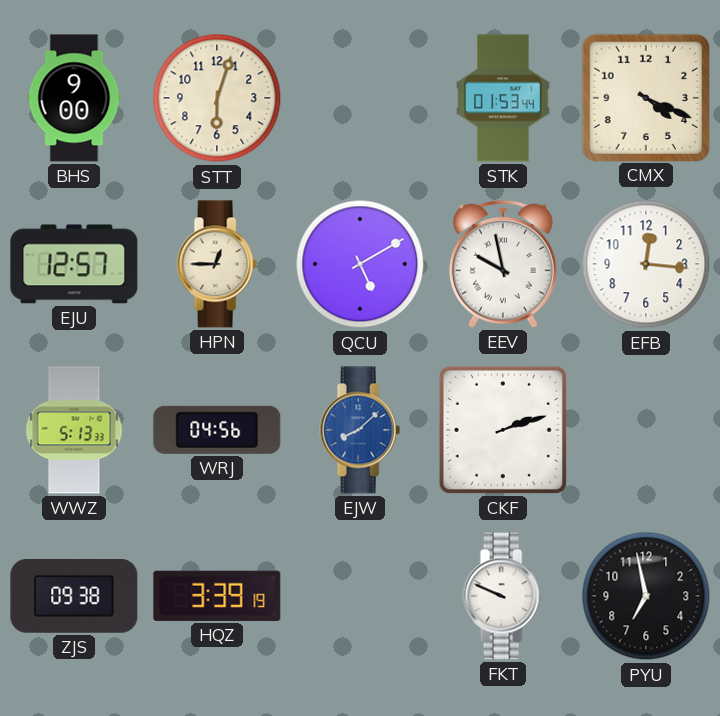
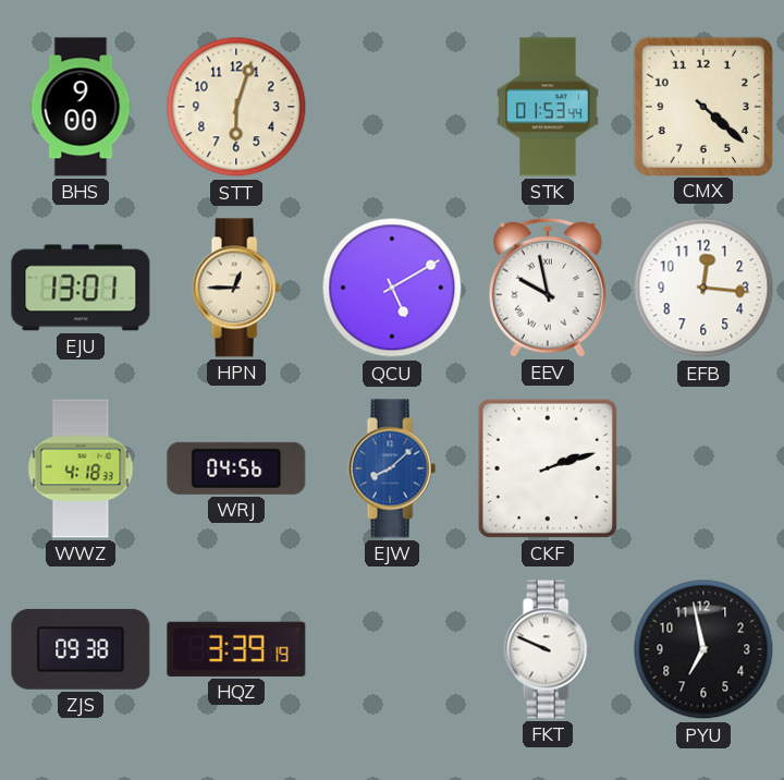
CMX: 4:19 -> 4:22 (702, 106)
EJU: 12:57 -> 13:01 (81, 288)
WWZ: 5:13 -> 4:18 (81, 468)
